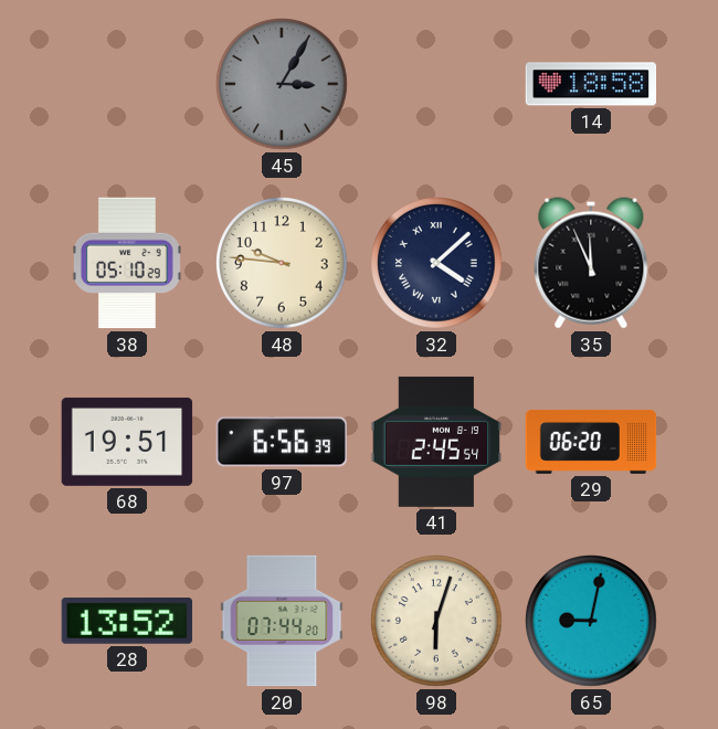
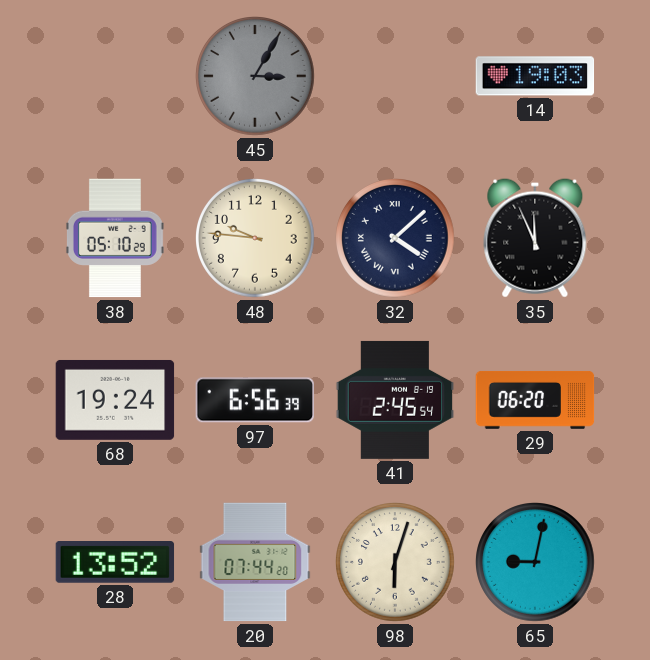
14: 18:58 -> 19:03 (535, 76)
68: 19:51 -> 19:24 (115, 400)
